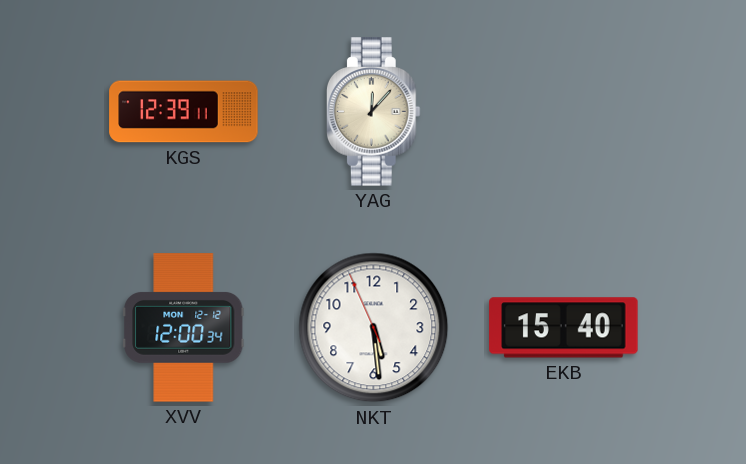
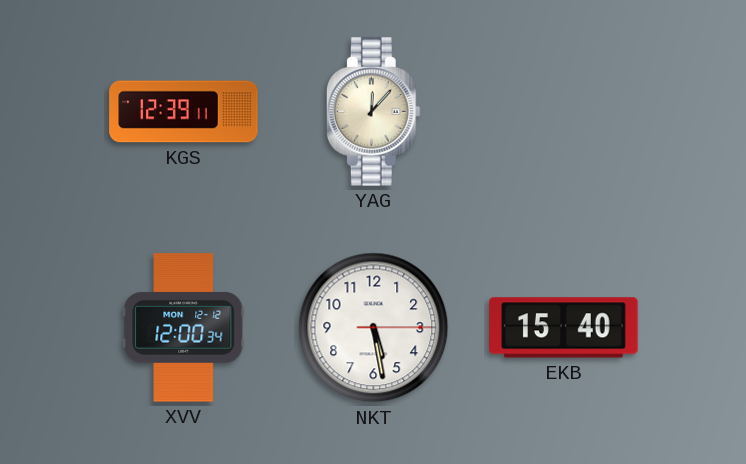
NKT: 5:28:56 -> 5:28:15 (374, 328)
